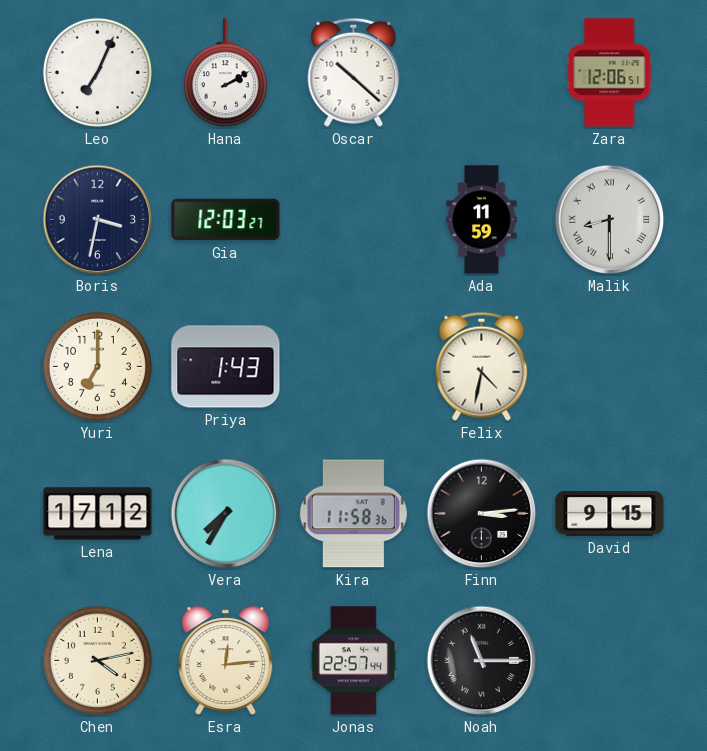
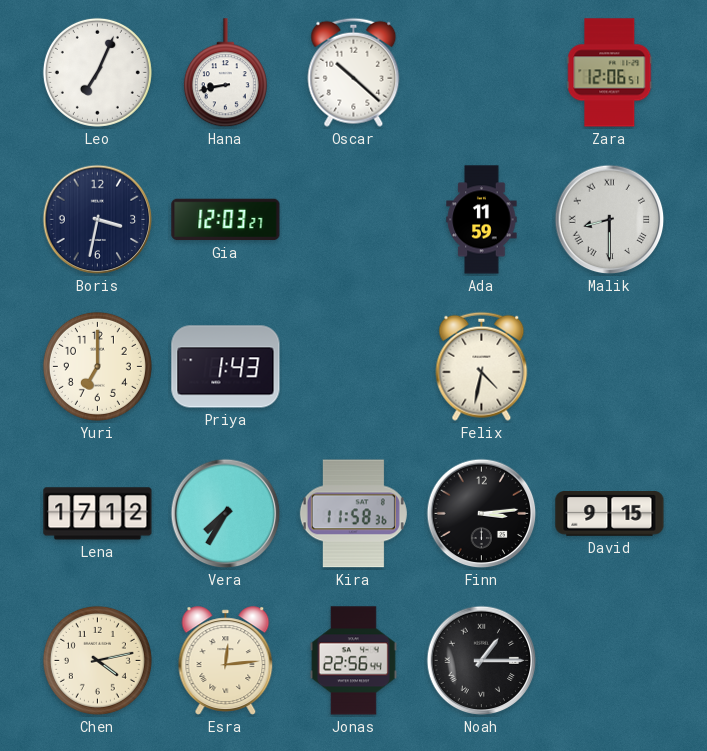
Hana: 2:10 -> 8:43 (225, 73)
Jonas: 22:57 -> 22:56 (353, 661)
Noah: 11:15 -> 1:15 (482, 661)
